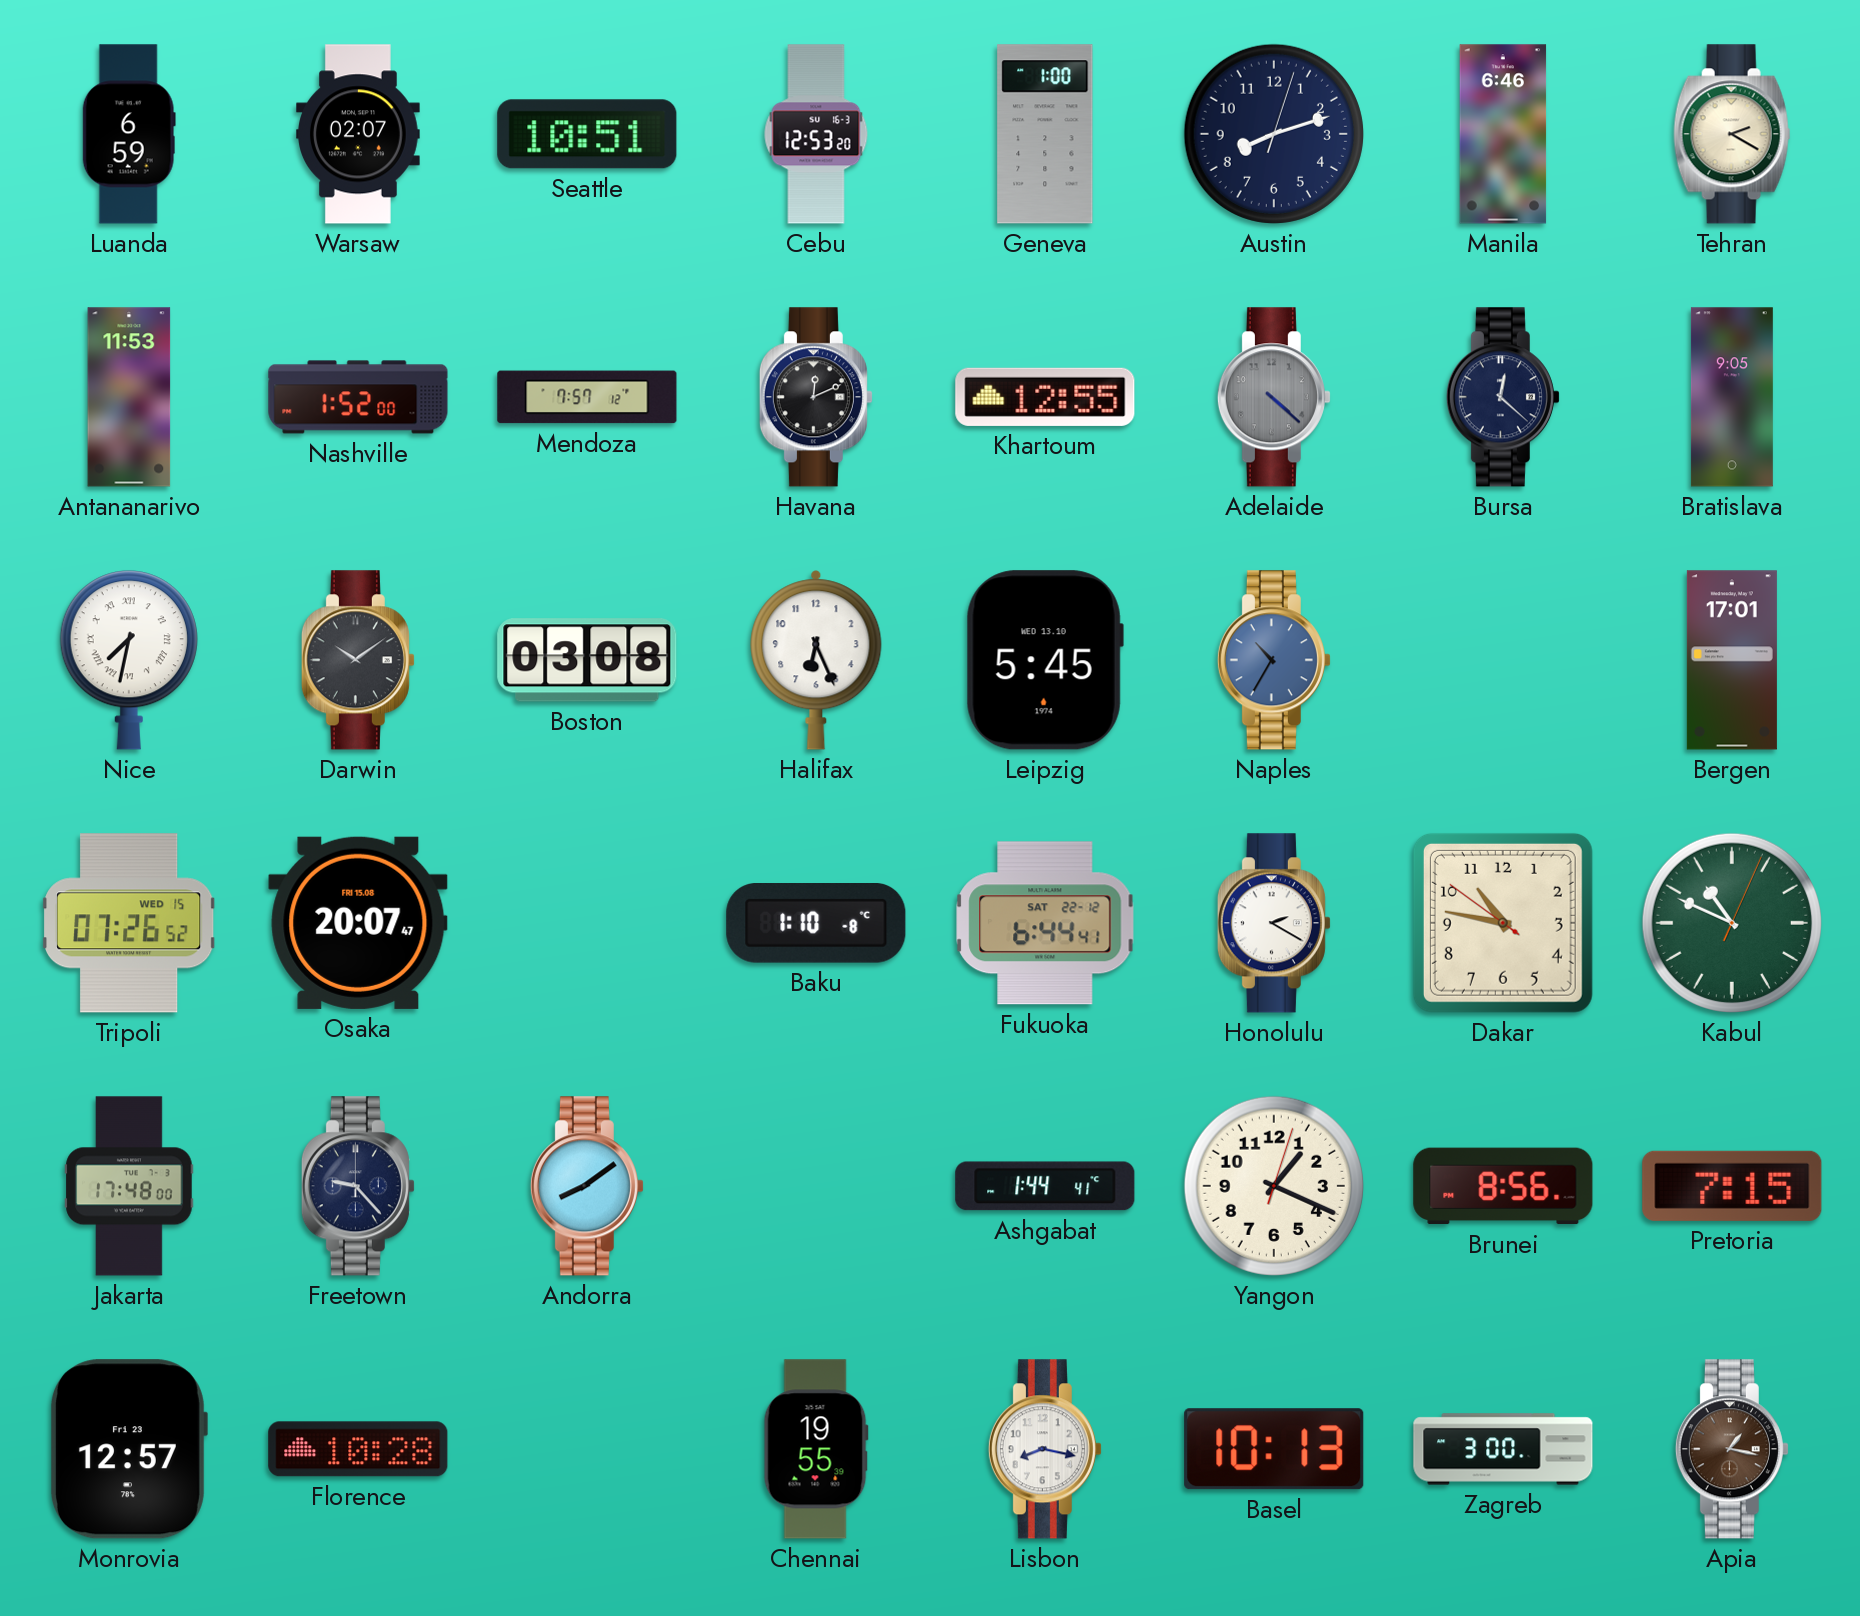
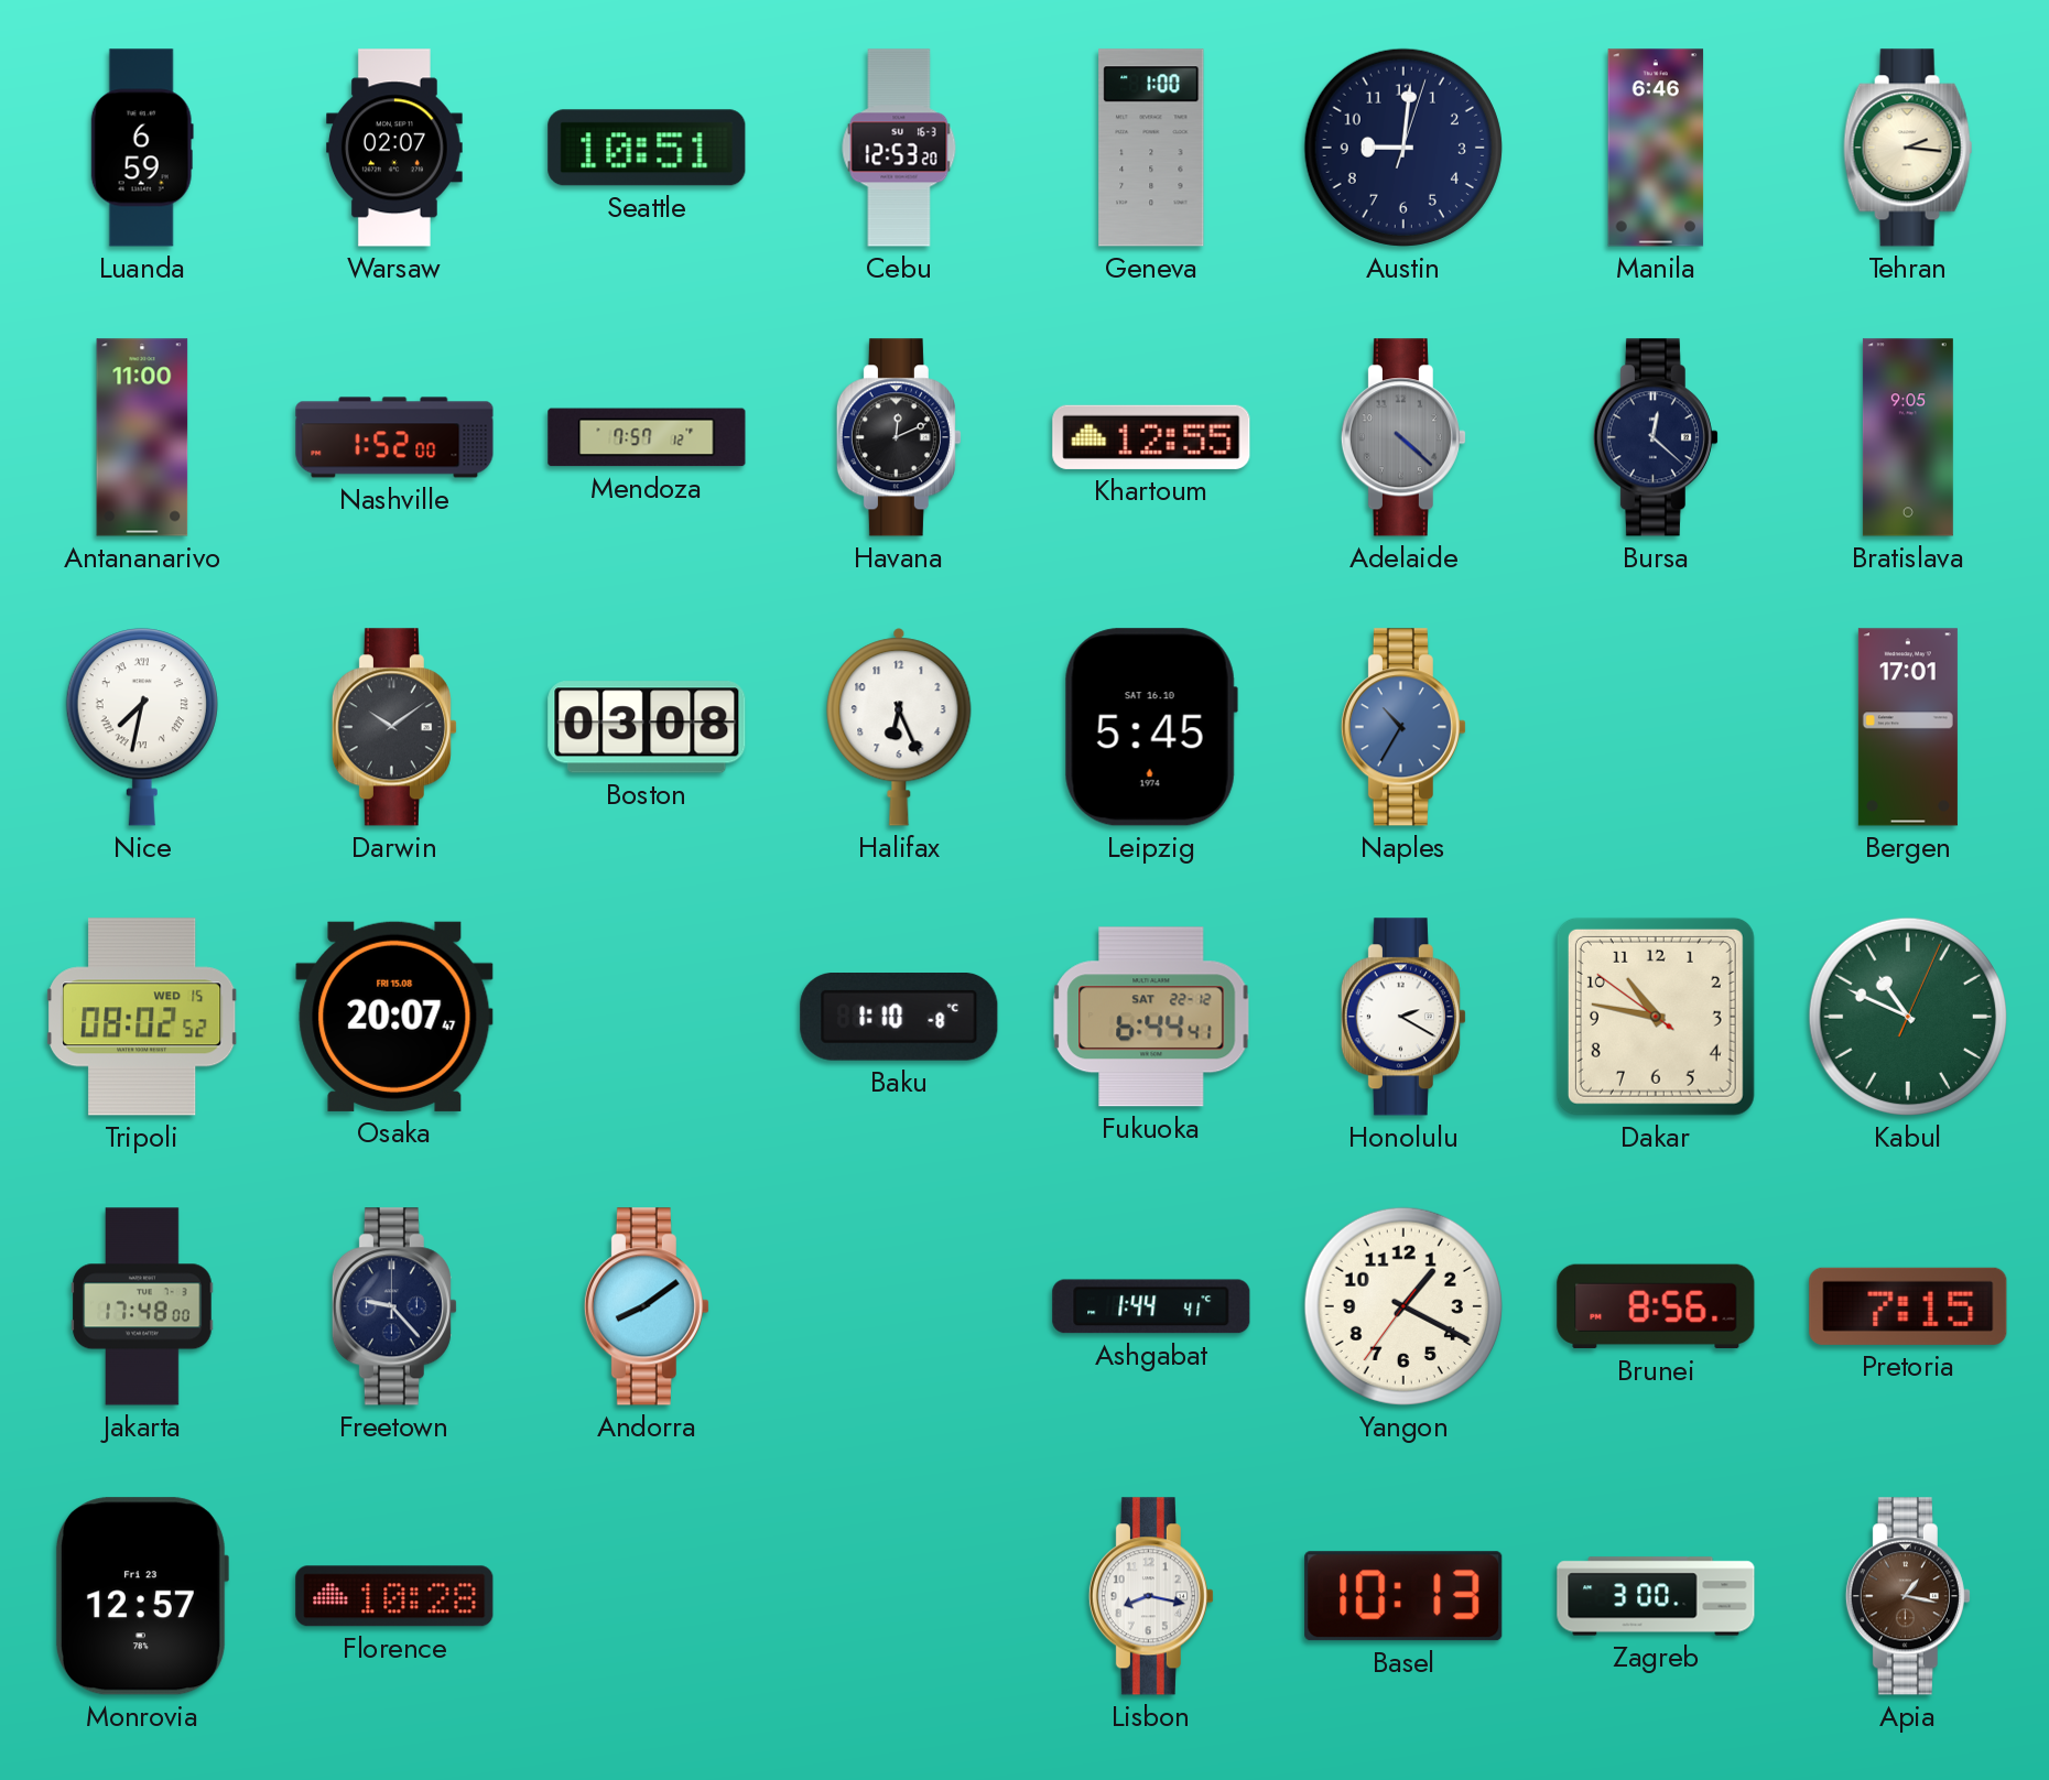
Austin: 8:12 -> 9:01 (1403, 148)
Tehran: 2:20 -> 2:16 (1908, 148)
Antananarivo: 11:53 -> 11:00 (142, 437)
Leipzig date: WED 13.10 -> SAT 16.10 (1151, 727)
Tripoli: 07:26 -> 08:02 (142, 1017)
Yangon: 1:19:03 -> 1:19:36 (1403, 1306)
Chennai: 19:55 -> none (816, 1449)
